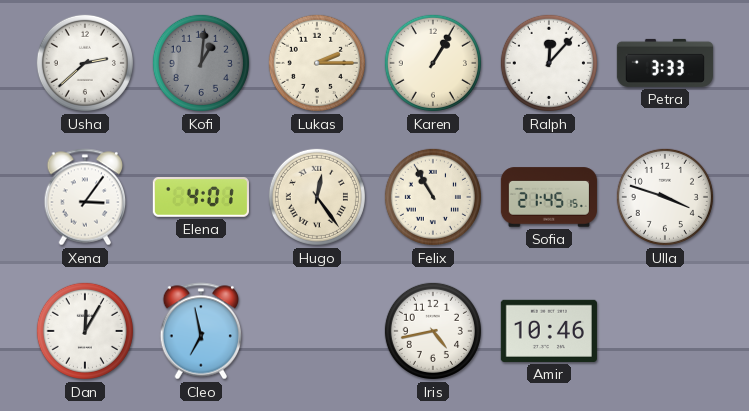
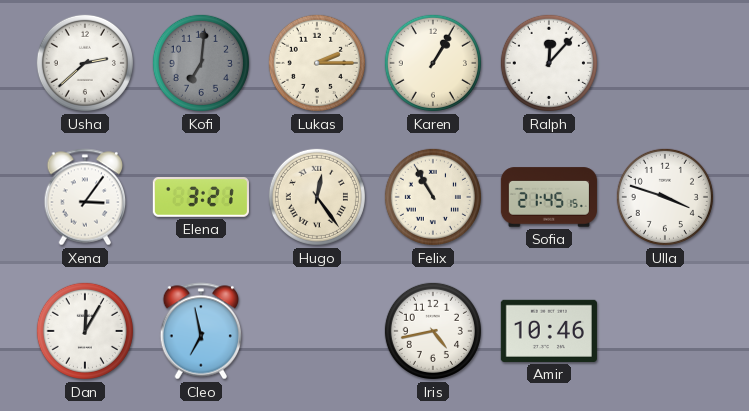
Kofi: 1:01 -> 7:01 (201, 63)
Petra: 3:33 -> none (665, 63)
Elena: 4:01 -> 3:21 (201, 198)
